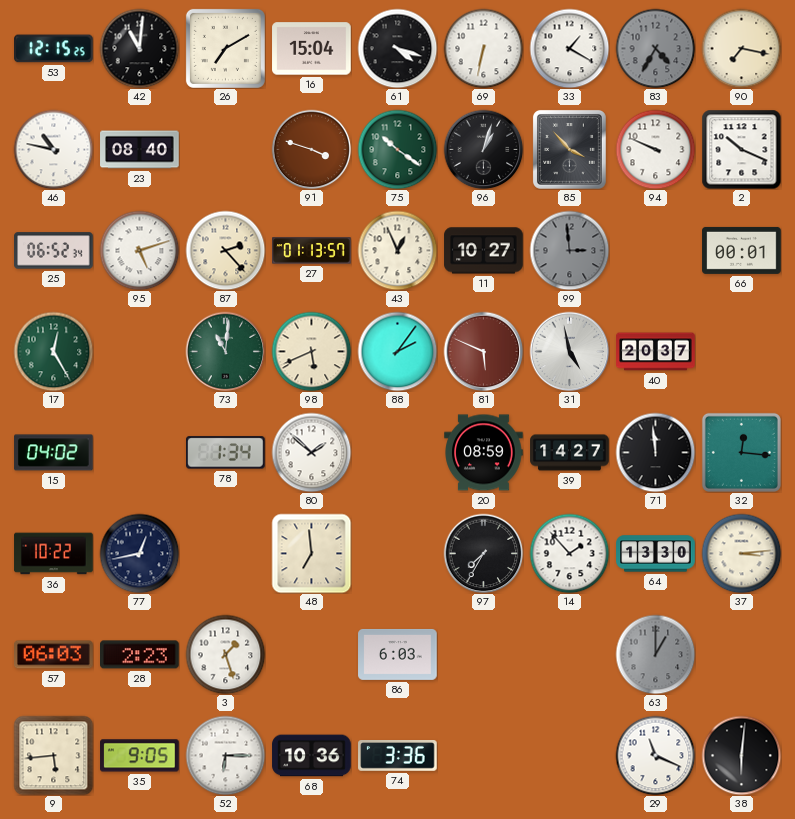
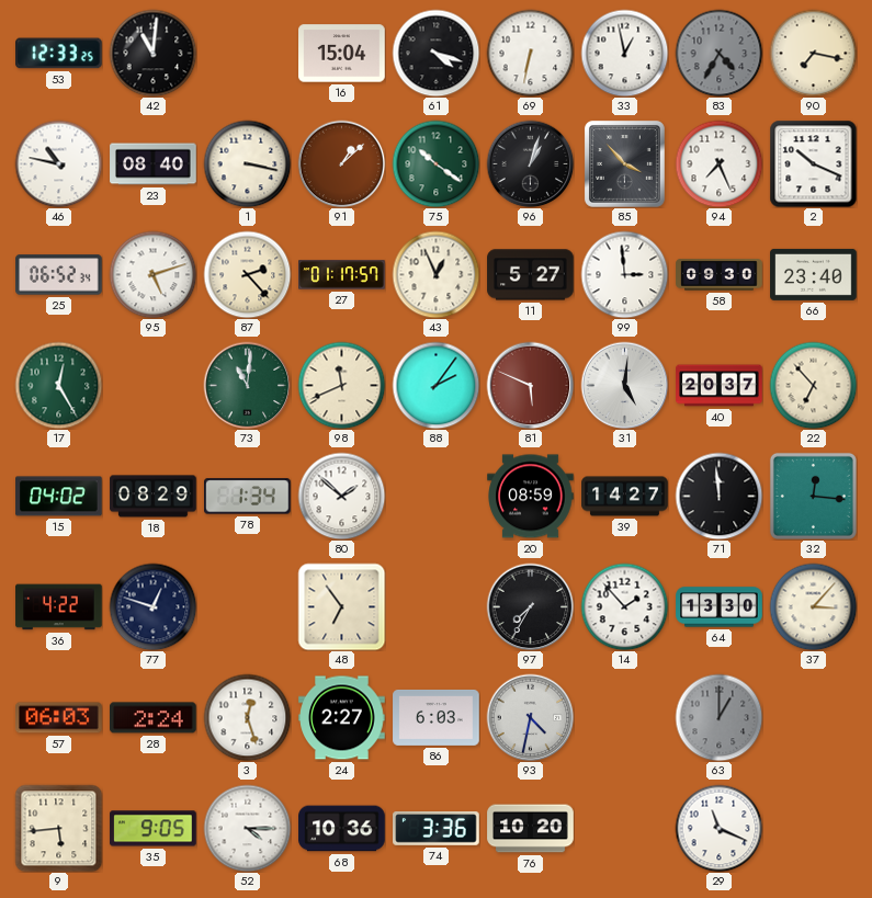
53: 12:15 -> 12:33 (59, 54)
26: 7:10 -> none (225, 48)
33: 1:20 -> 12:58 (624, 53)
1: none -> 3:17 (247, 163)
91: 3:48 -> 1:08 (341, 163)
94: 9:49 -> 7:26 (718, 163)
27: 01:13 -> 01:17 (342, 275)
11: 10:27 -> 5:27 (531, 275)
99 dial: grey -> white (624, 274)
58: none -> 09:30 (720, 275)
66: 00:01 -> 23:40 (814, 274)
98: 5:41 -> 11:41 (341, 385)
31: 4:58 -> 5:01 (624, 385)
22: none -> 6:53 (813, 385)
18: none -> 08:29 (154, 497)
36: 10:22 -> 4:22 (59, 607)
77: 12:43 -> 12:48 (152, 606)
48: 6:59 -> 6:54 (341, 606)
37: 3:14 -> 3:07 (813, 606)
28: 2:23 -> 2:24 (154, 718)
3: 1:27 -> 12:27 (247, 717)
24: none -> 2:27 (342, 718)
93: none -> 4:32 (530, 717)
52: 6:15 -> 4:15 (247, 828)
76: none -> 10:20 (531, 829)
38: 6:01 -> none (741, 755)
